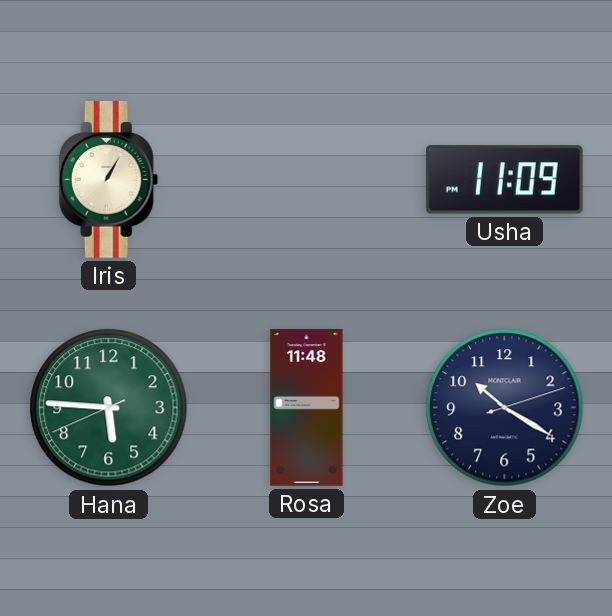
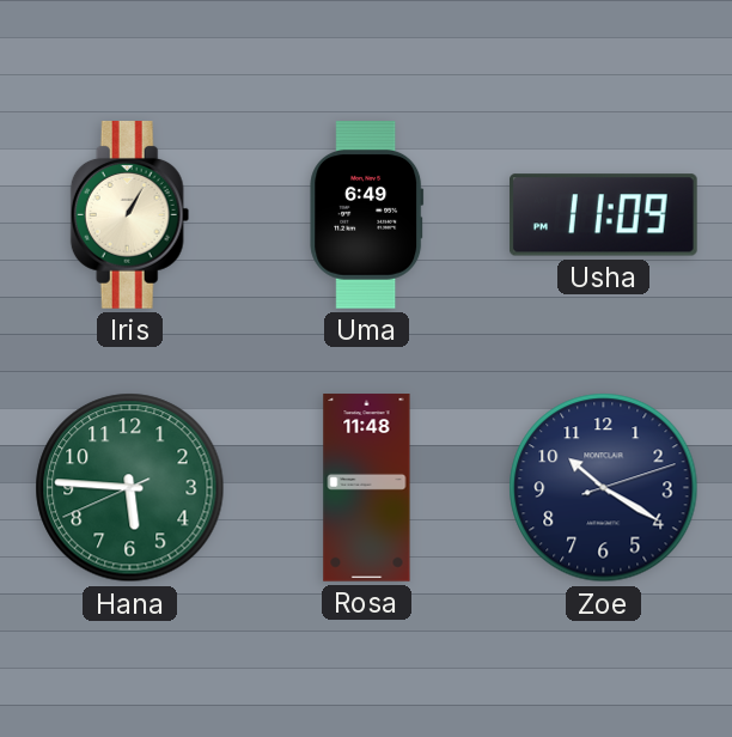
Uma: none -> 6:49 (367, 215)
